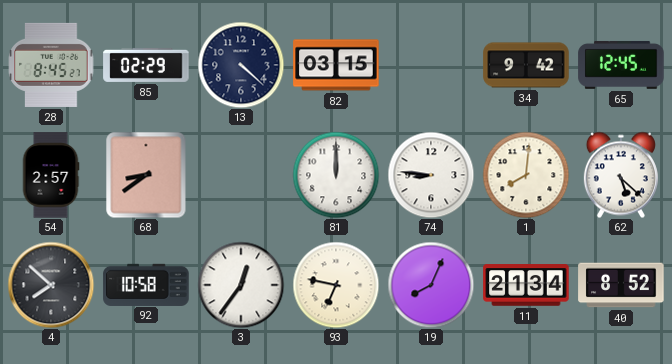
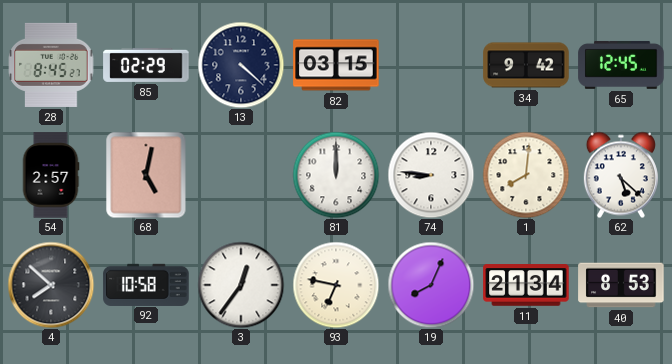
68: 8:39 -> 5:02 (146, 175)
40: 8:52 -> 8:53 (621, 285)
